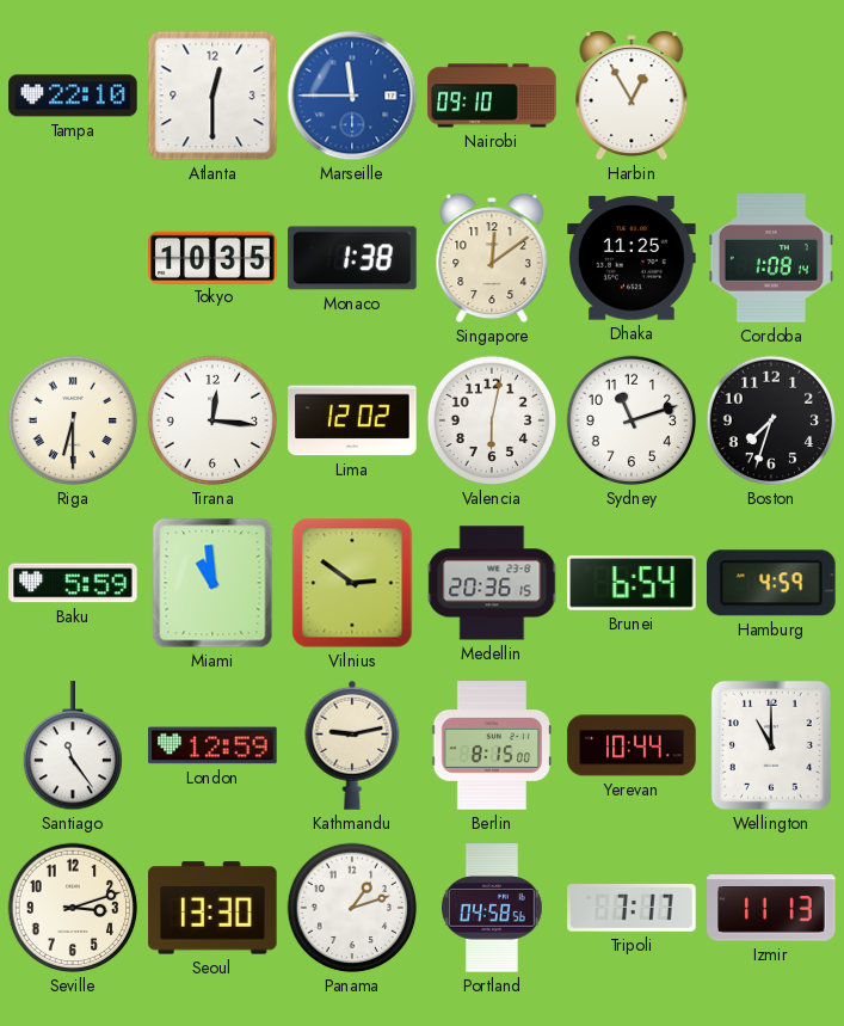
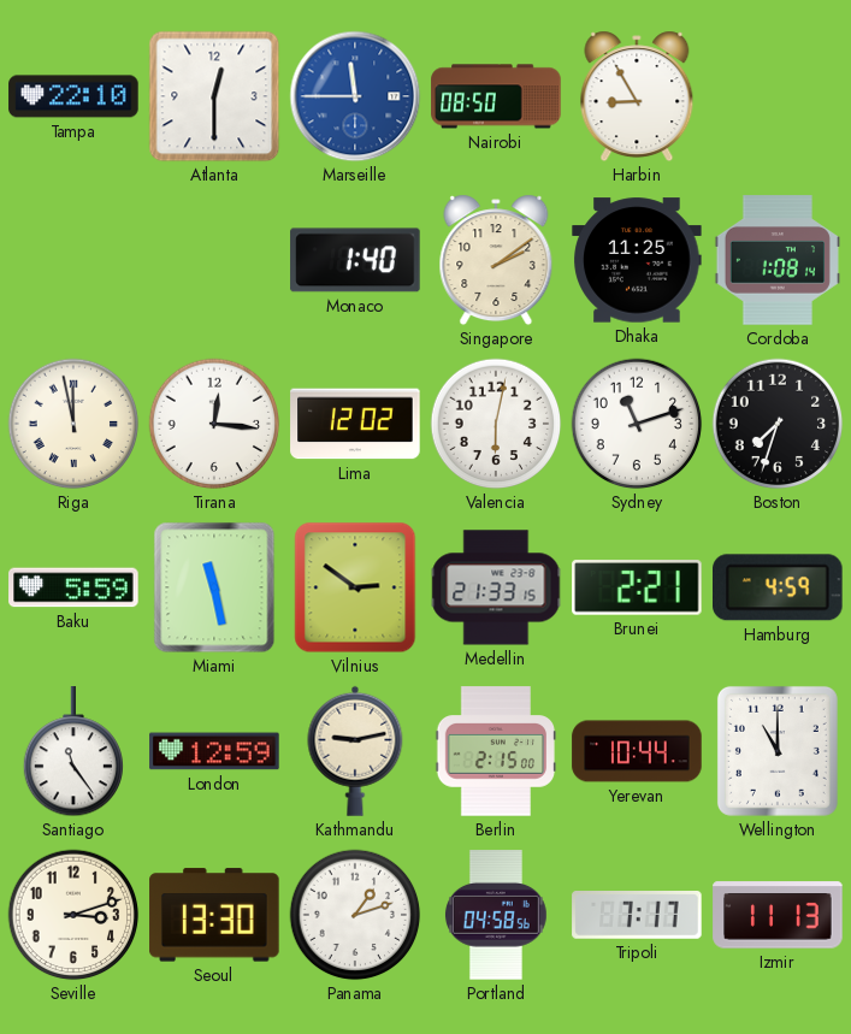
Nairobi: 09:10 -> 08:50 (496, 96)
Harbin: 12:55 -> 8:55 (637, 96)
Tokyo: 10:35 -> none (212, 257)
Monaco: 1:38 -> 1:40 (355, 260)
Singapore: 12:09 -> 2:09 (496, 260)
Riga: 6:30 -> 11:58 (73, 424)
Miami: 10:59 -> 11:28 (214, 587)
Medellin: 20:36 -> 21:33 (496, 587)
Brunei: 6:54 -> 2:21 (637, 587)
Berlin: 8:15 -> 2:15 (495, 751)
